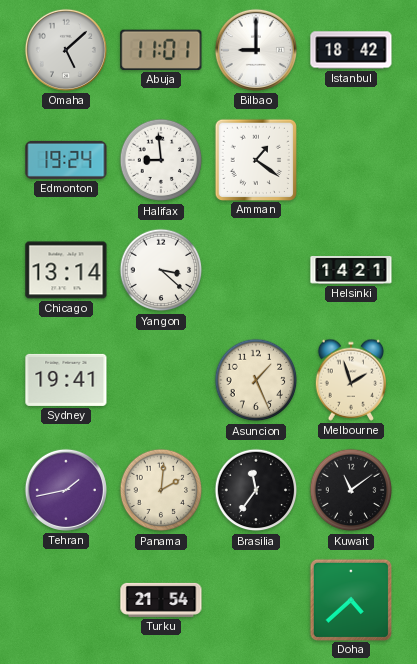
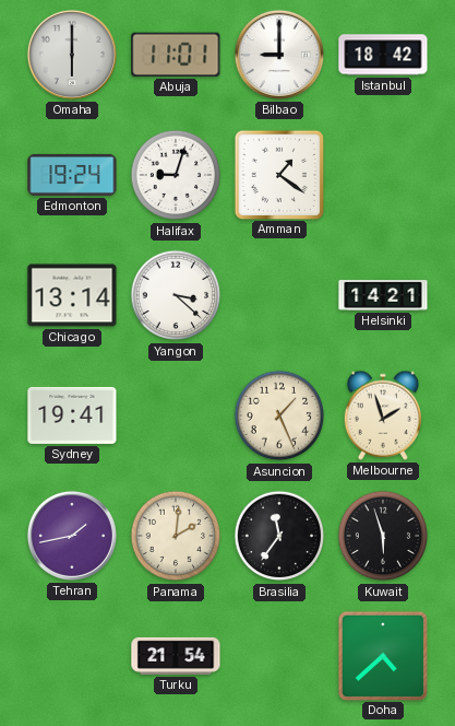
Omaha: 5:08 -> 6:00 (72, 55)
Halifax: 8:59 -> 9:03 (176, 175)
Kuwait: 11:09 -> 5:57 (383, 536)
